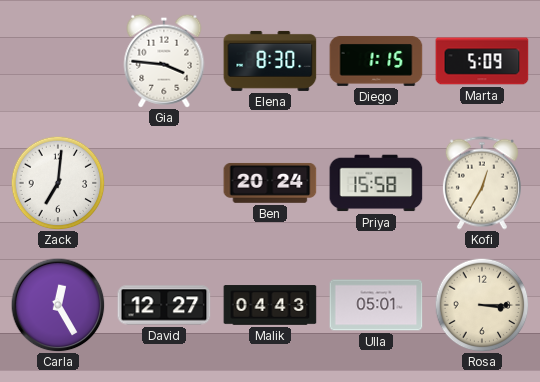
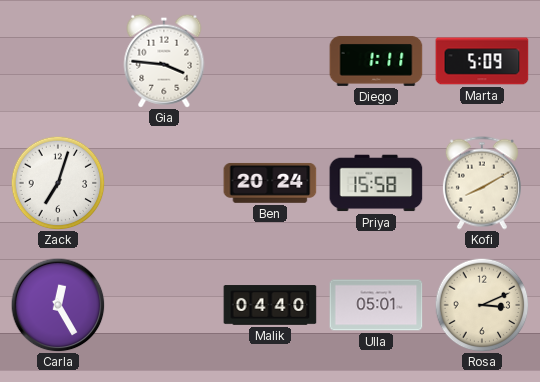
Elena: 8:30 -> none (270, 61)
Diego: 1:15 -> 1:11 (376, 61)
Zack: 7:01 -> 7:03 (58, 183)
Kofi: 12:35 -> 8:10 (482, 183)
David: 12:27 -> none (164, 305)
Malik: 04:43 -> 04:40 (270, 305)
Rosa: 3:15 -> 3:11 (482, 305)
